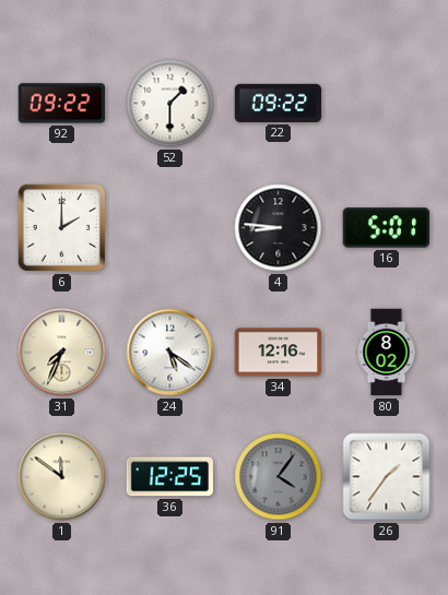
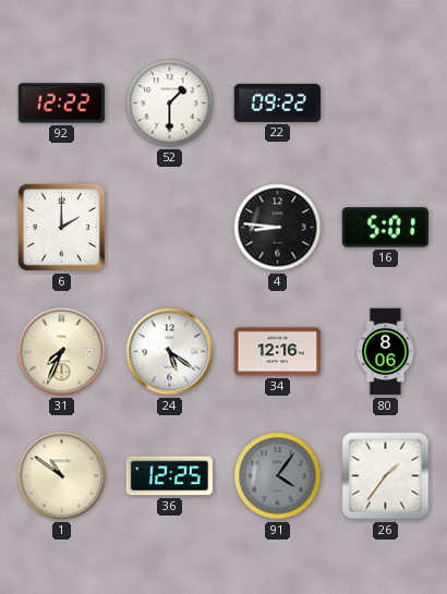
92: 09:22 -> 12:22 (62, 104)
80: 8:02 -> 8:06 (386, 352)
1: 11:51 -> 10:51 (62, 476)
